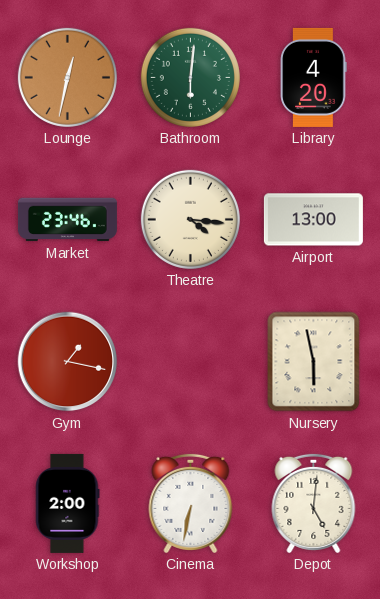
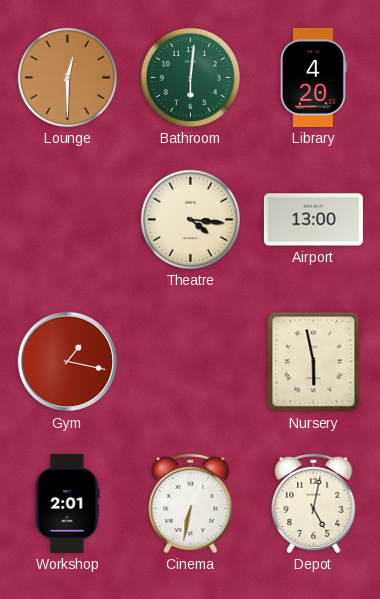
Lounge: 12:32 -> 12:30 (67, 77)
Market: 23:46 -> none (67, 220)
Workshop: 2:00 -> 2:01 (68, 503)
Depot: 5:01 -> 5:02 (314, 503)
